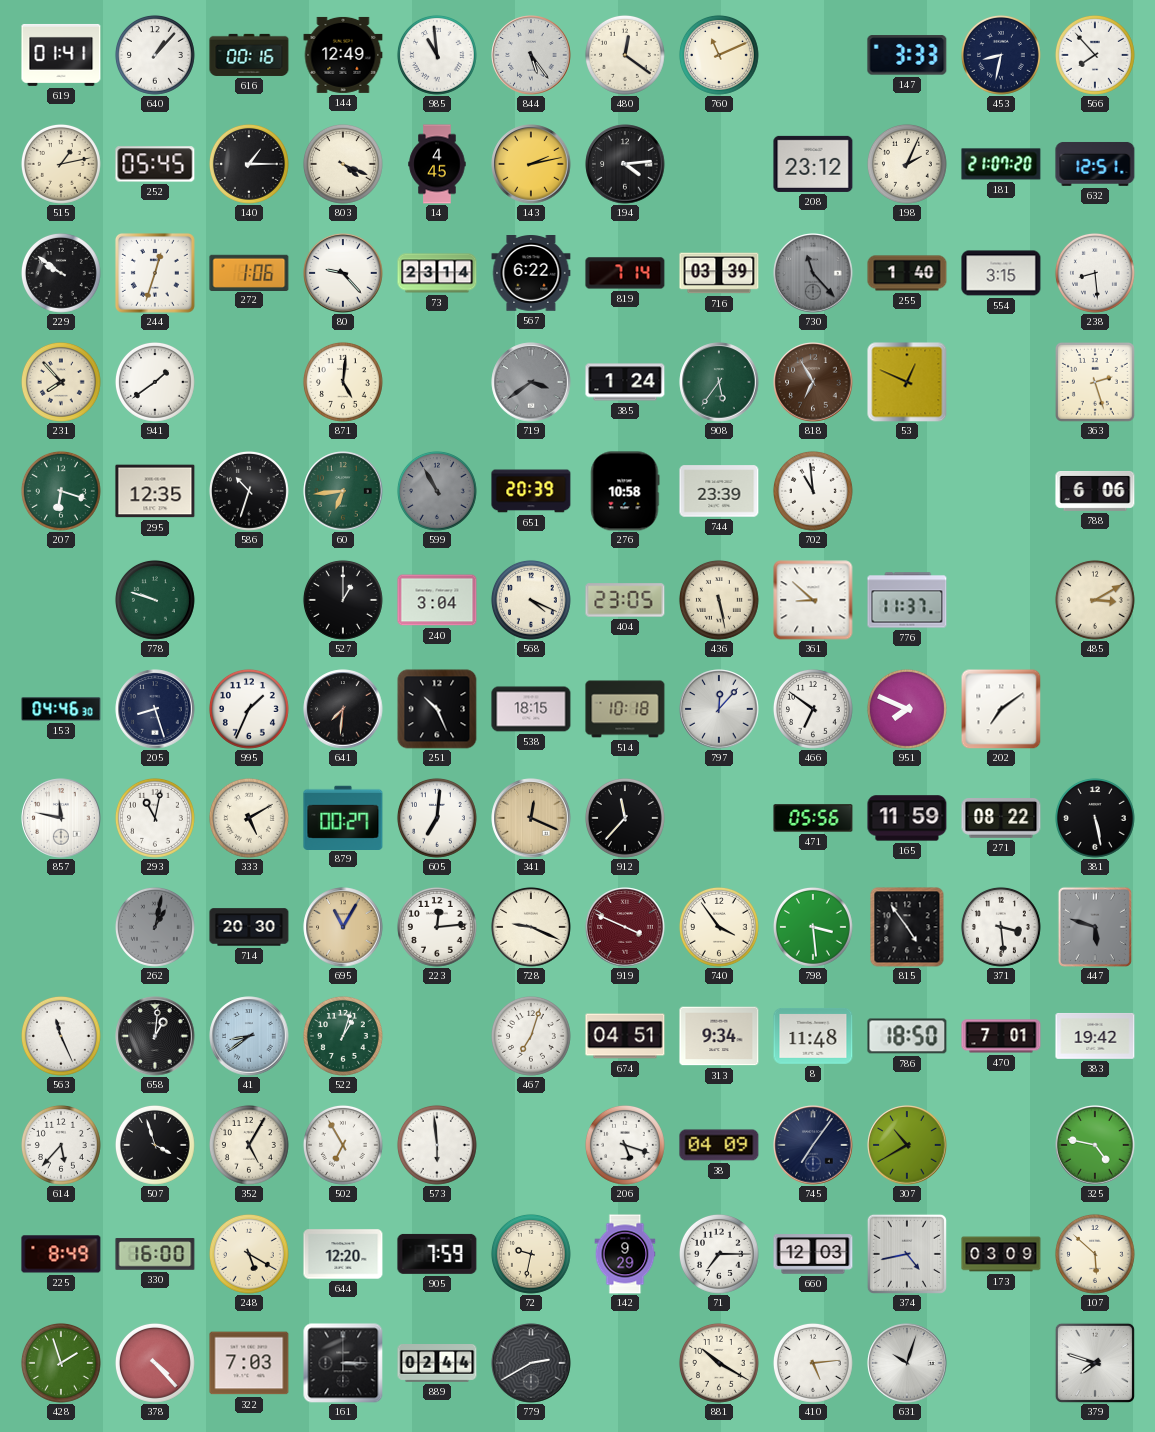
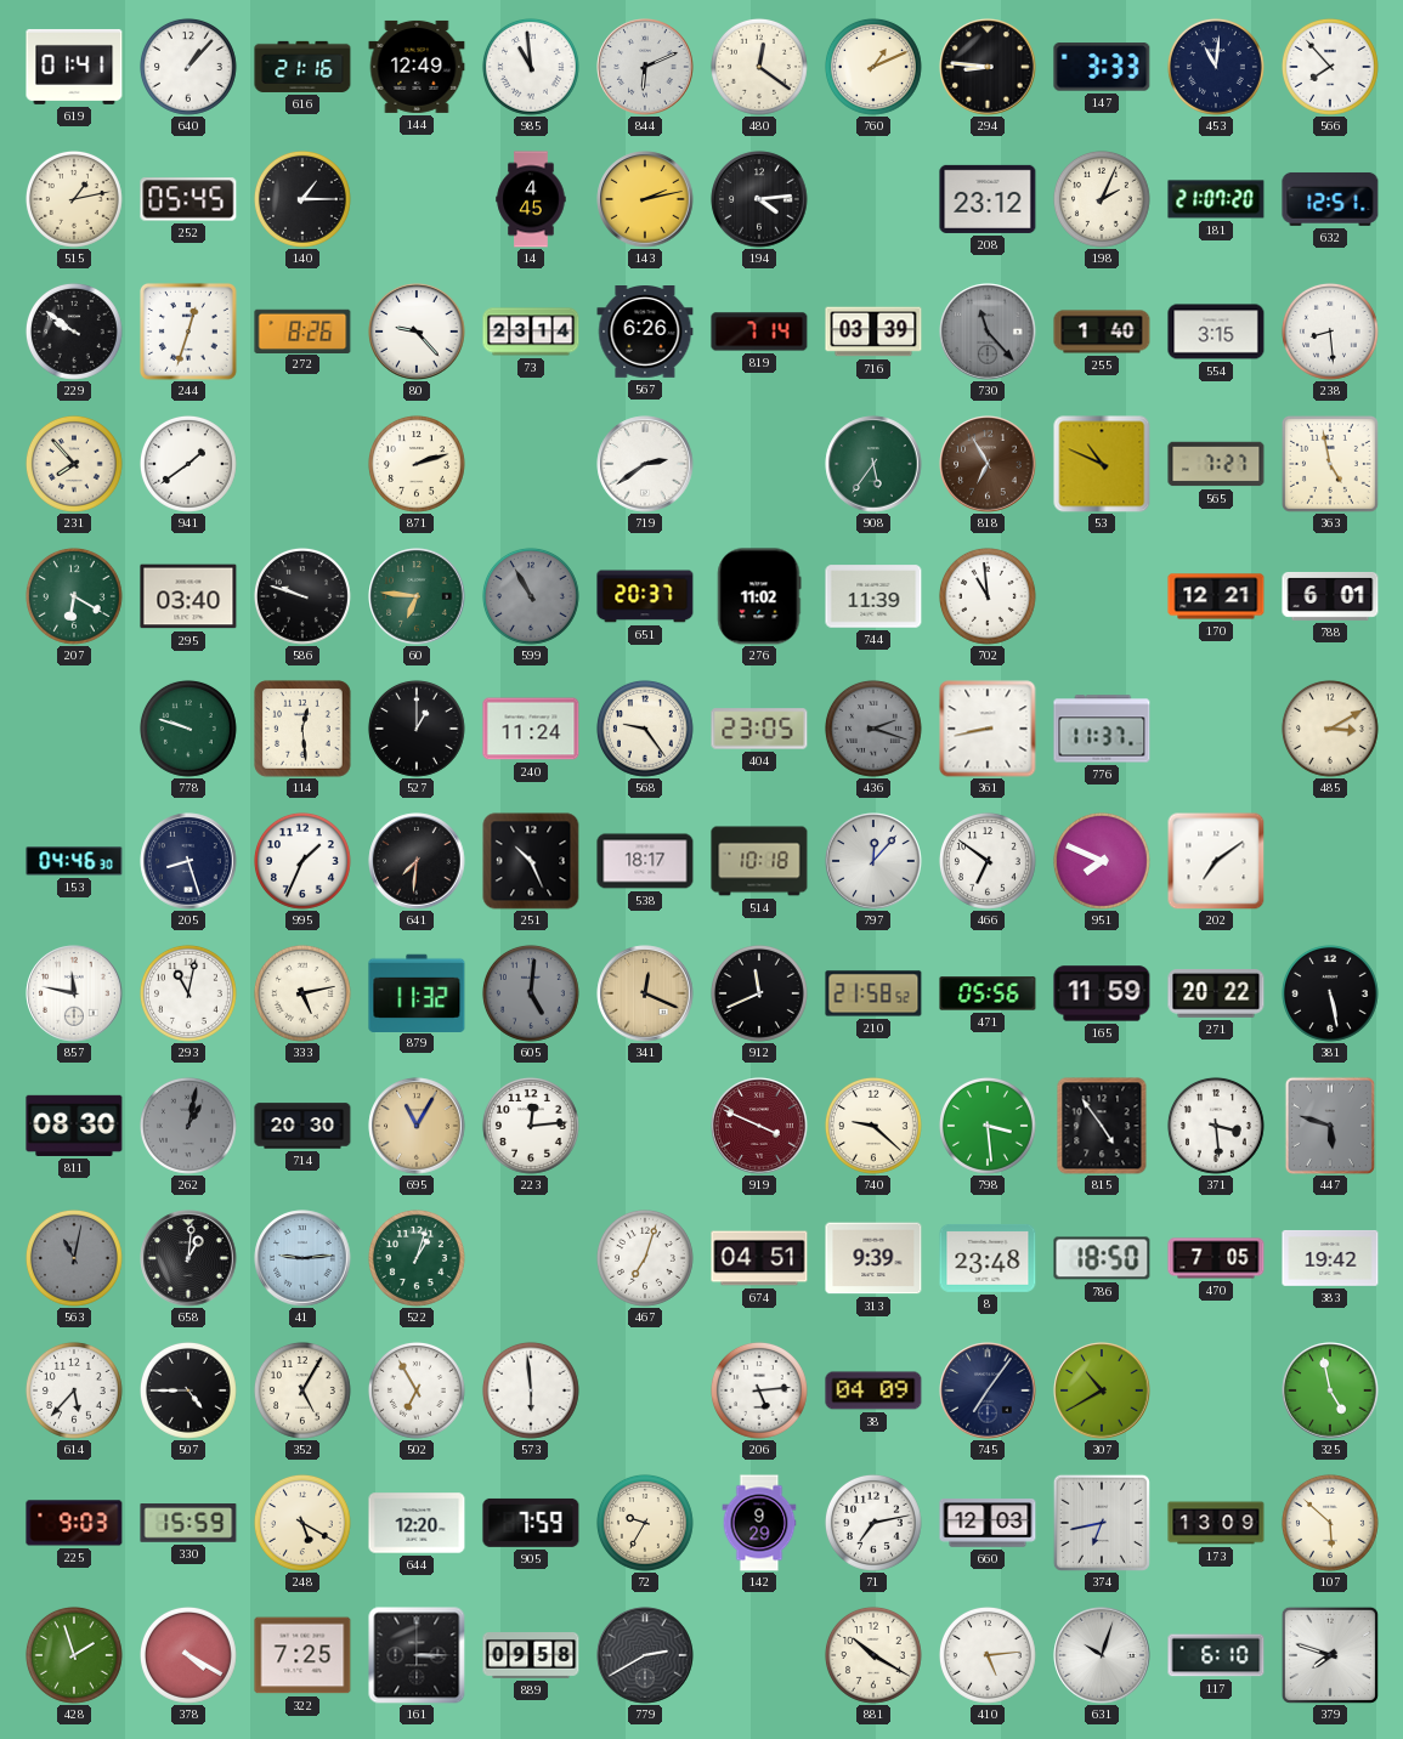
616: 00:16 -> 21:16 (302, 67)
844: 5:24 -> 6:11 (645, 67)
760: 11:11 -> 1:11 (873, 67)
294: none -> 8:46 (988, 67)
453: 8:32 -> 11:01 (1216, 67)
803: 4:19 -> none (343, 164)
272: 1:06 -> 8:26 (302, 330)
567: 6:22 -> 6:26 (645, 333)
871: 5:01 -> 2:12 (417, 464)
719: 3:39 -> 2:39 (645, 464)
719 dial: grey -> white (645, 464)
385: 1:24 -> none (625, 382)
53: 12:49 -> 10:49 (1102, 464)
565: none -> 7:27 (1216, 464)
363: 2:27 -> 4:58 (1330, 464)
207: 6:18 -> 6:20 (74, 596)
295: 12:35 -> 03:40 (188, 596)
586: 10:33 -> 9:48 (302, 596)
60: 6:44 -> 6:46 (417, 596)
651: 20:39 -> 20:37 (645, 596)
276: 10:58 -> 11:02 (759, 596)
744: 23:39 -> 11:39 (873, 596)
170: none -> 12:21 (1216, 596)
788: 6:06 -> 6:01 (1330, 597)
114: none -> 12:29 (302, 729)
240: 3:04 -> 11:24 (531, 729)
568: 4:19 -> 9:24 (645, 729)
436: 5:28 -> 2:18 (873, 729)
436 dial: cream -> grey (873, 729)
361: 8:52 -> 8:43 (988, 729)
538: 18:15 -> 18:17 (645, 861)
333: 5:10 -> 5:13 (302, 993)
879: 00:27 -> 11:32 (417, 992)
605: 7:01 -> 5:01 (531, 993)
605 dial: white -> grey (531, 993)
912: 11:37 -> 11:41 (759, 993)
210: none -> 21:58 (873, 993)
271: 08:22 -> 20:22 (1216, 995)
811: none -> 08:30 (74, 1126)
728: 9:19 -> none (531, 927)
740: 3:54 -> 9:22 (873, 1126)
563: 11:26 -> 11:02 (74, 1258)
563 dial: white -> grey (74, 1258)
41: 8:39 -> 9:14 (302, 1258)
313: 9:34 -> 9:39 (873, 1258)
8: 11:48 -> 23:48 (988, 1258)
470: 7:01 -> 7:05 (1216, 1258)
507: 3:57 -> 4:45 (188, 1390)
206: 5:18 -> 5:14 (759, 1390)
325: 4:47 -> 4:58 (1330, 1390)
225: 8:49 -> 9:03 (74, 1523)
330: 16:00 -> 15:59 (188, 1523)
72: 9:32 -> 9:35 (645, 1523)
71: 7:15 -> 7:13 (873, 1523)
374: 4:43 -> 6:43 (1102, 1523)
173: 03:09 -> 13:09 (1216, 1523)
378: 4:23 -> 4:20 (188, 1655)
322: 7:03 -> 7:25 (302, 1655)
889: 02:44 -> 09:58 (531, 1656)
117: none -> 6:10 (1216, 1655)
